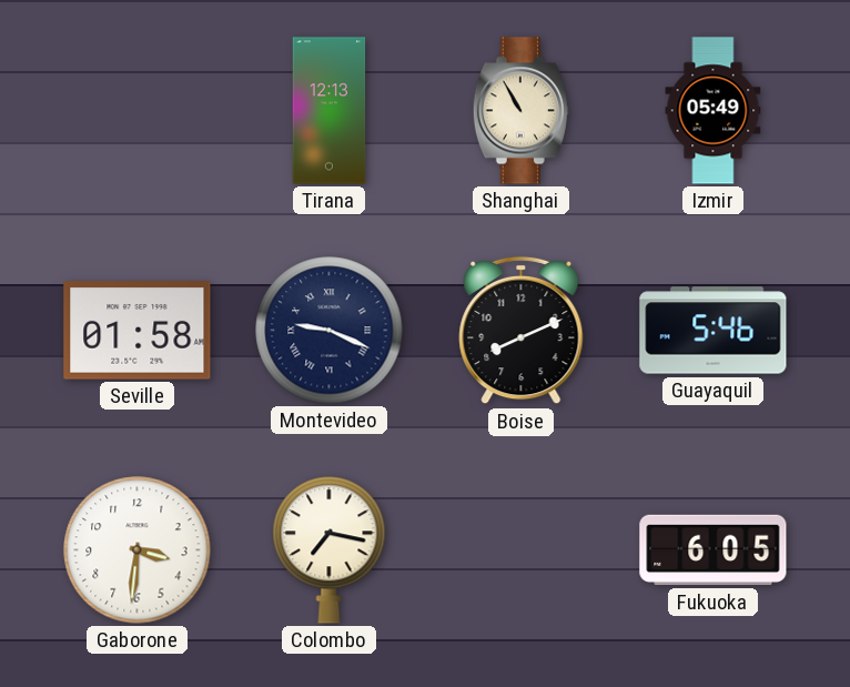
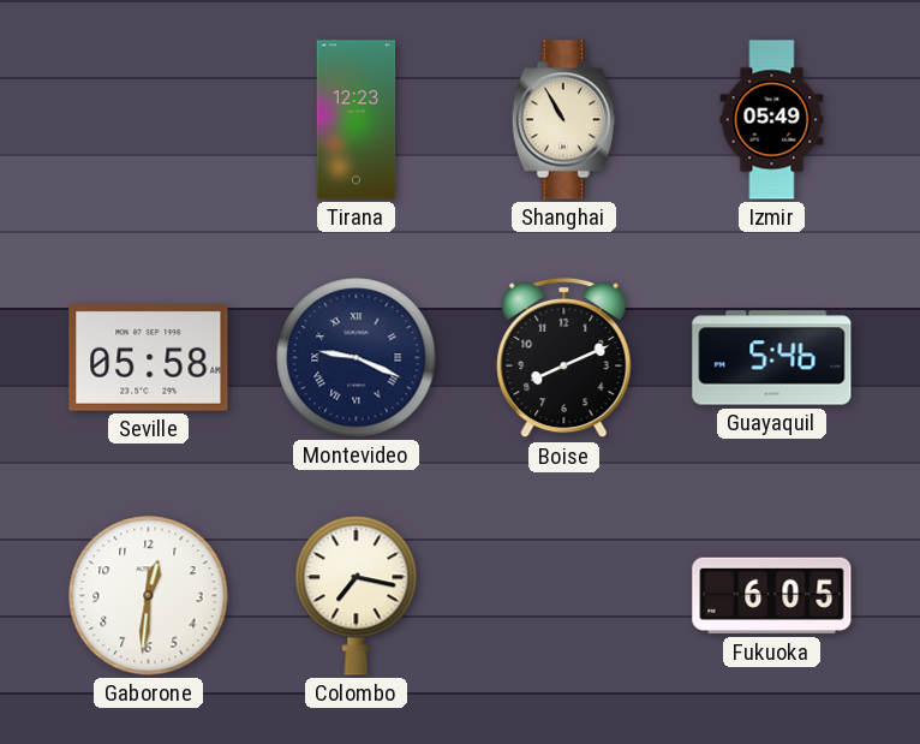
Tirana: 12:13 -> 12:23 (357, 120)
Seville: 01:58 -> 05:58 (149, 358)
Gaborone: 3:31 -> 12:31 (149, 596)
